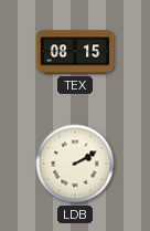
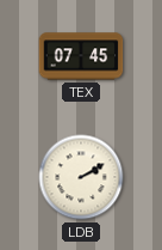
TEX: 08:15 -> 07:45 (81, 56)
